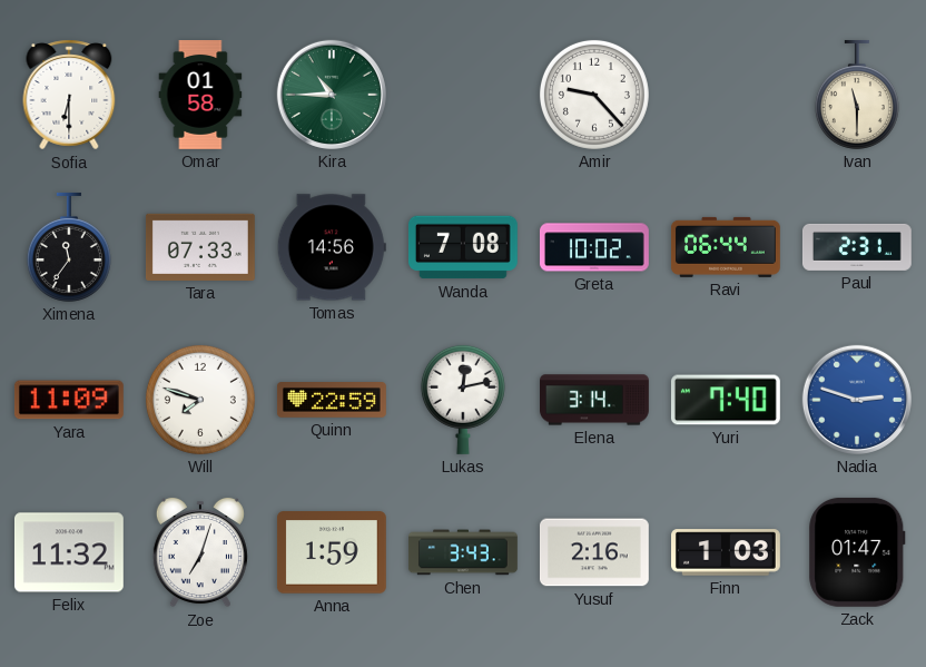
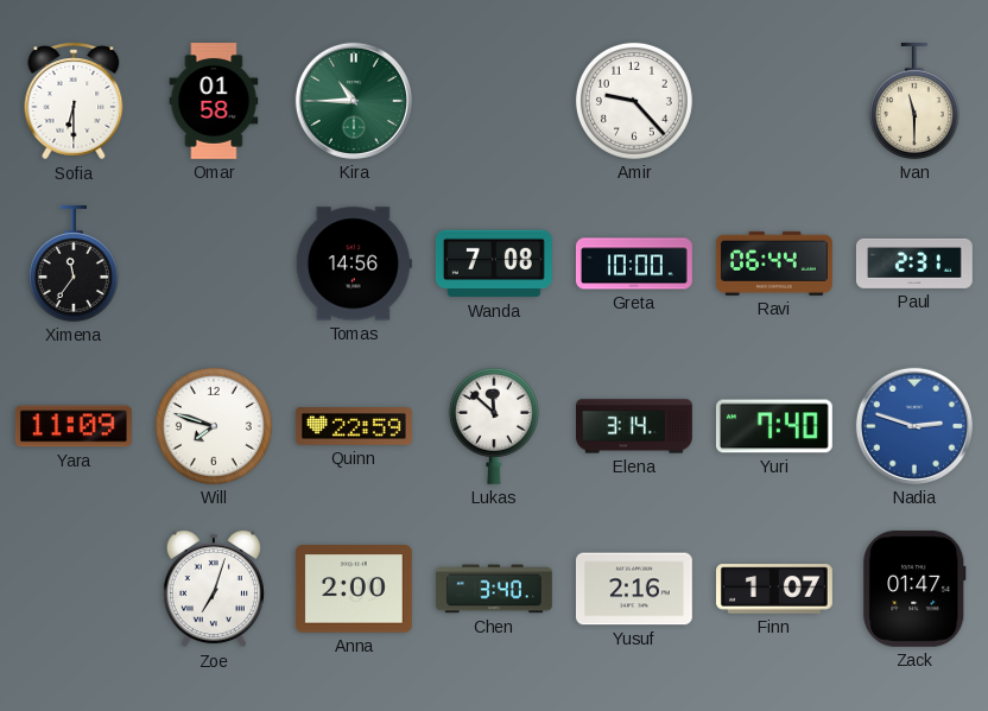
Tara: 07:33 -> none (200, 247)
Greta: 10:02 -> 10:00 (634, 264)
Lukas: 12:13 -> 11:52 (494, 426)
Felix: 11:32 -> none (69, 552)
Anna: 1:59 -> 2:00 (354, 589)
Chen: 3:43 -> 3:40 (494, 589)
Finn: 1:03 -> 1:07 (775, 589)
